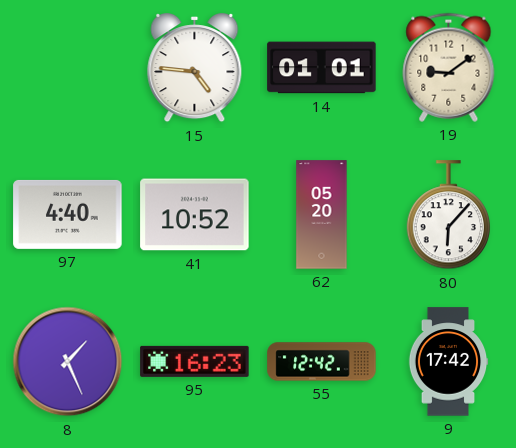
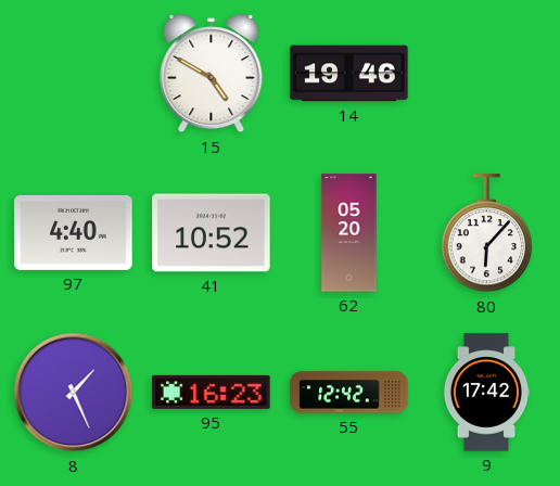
15: 4:46 -> 4:50 (212, 75)
14: 01:01 -> 19:46 (349, 74)
19: 9:09 -> none (449, 67)
